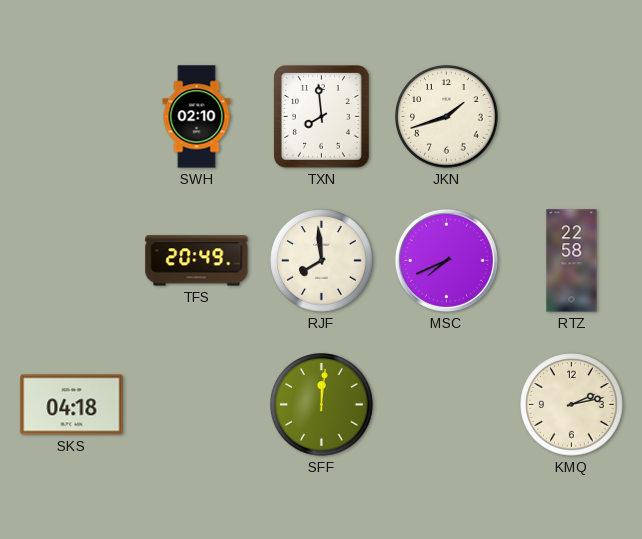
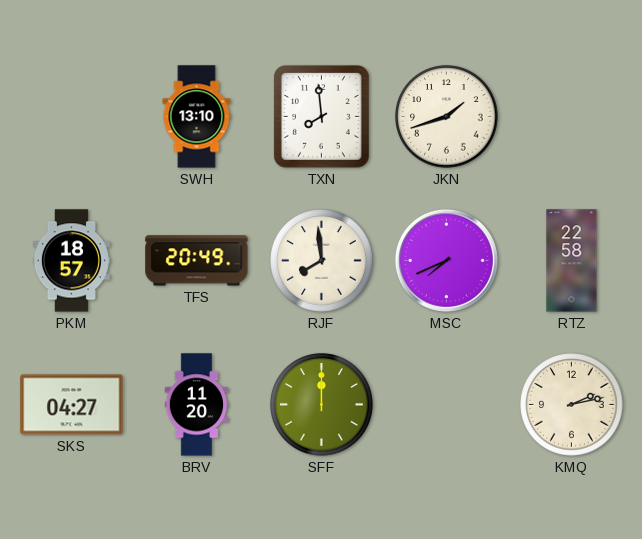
SWH: 02:10 -> 13:10 (197, 117)
PKM: none -> 18:57 (71, 261)
SKS: 04:18 -> 04:27 (72, 405)
BRV: none -> 11:20 (197, 405)
SFF: 12:01 -> 12:00 (322, 405)
